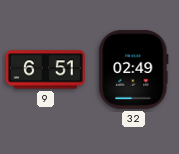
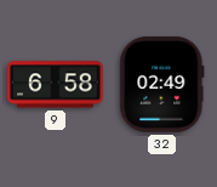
9: 6:51 -> 6:58 (56, 85)
